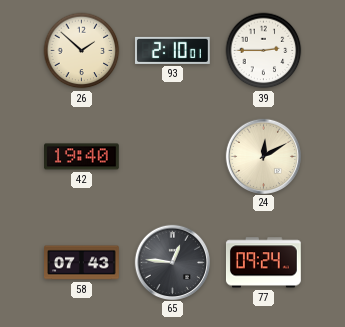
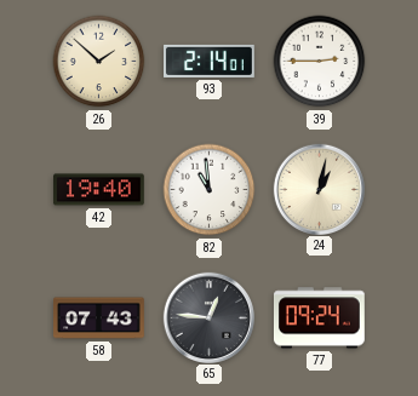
93: 2:10 -> 2:14 (210, 61)
82: none -> 10:59 (210, 190)
24: 12:10 -> 1:02 (319, 189)
